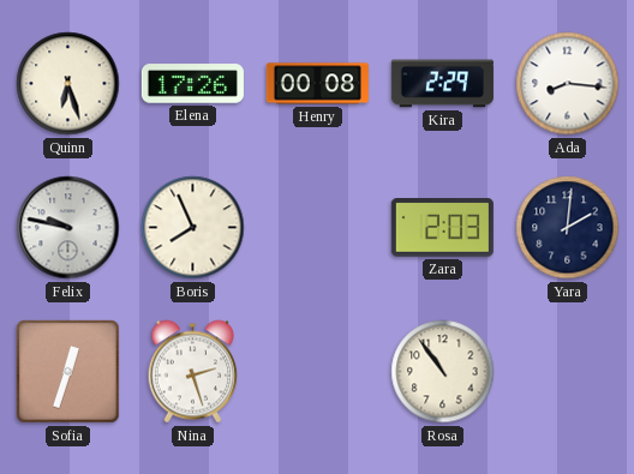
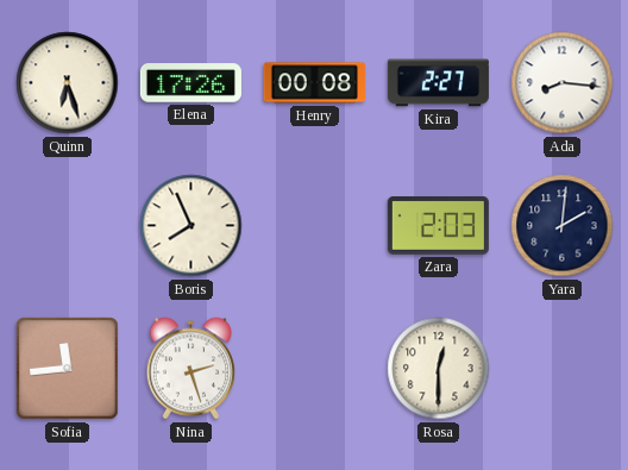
Kira: 2:29 -> 2:27 (438, 83)
Felix: 9:47 -> none (68, 228)
Sofia: 12:33 -> 11:44 (68, 369)
Rosa: 10:54 -> 12:30 (439, 369)
